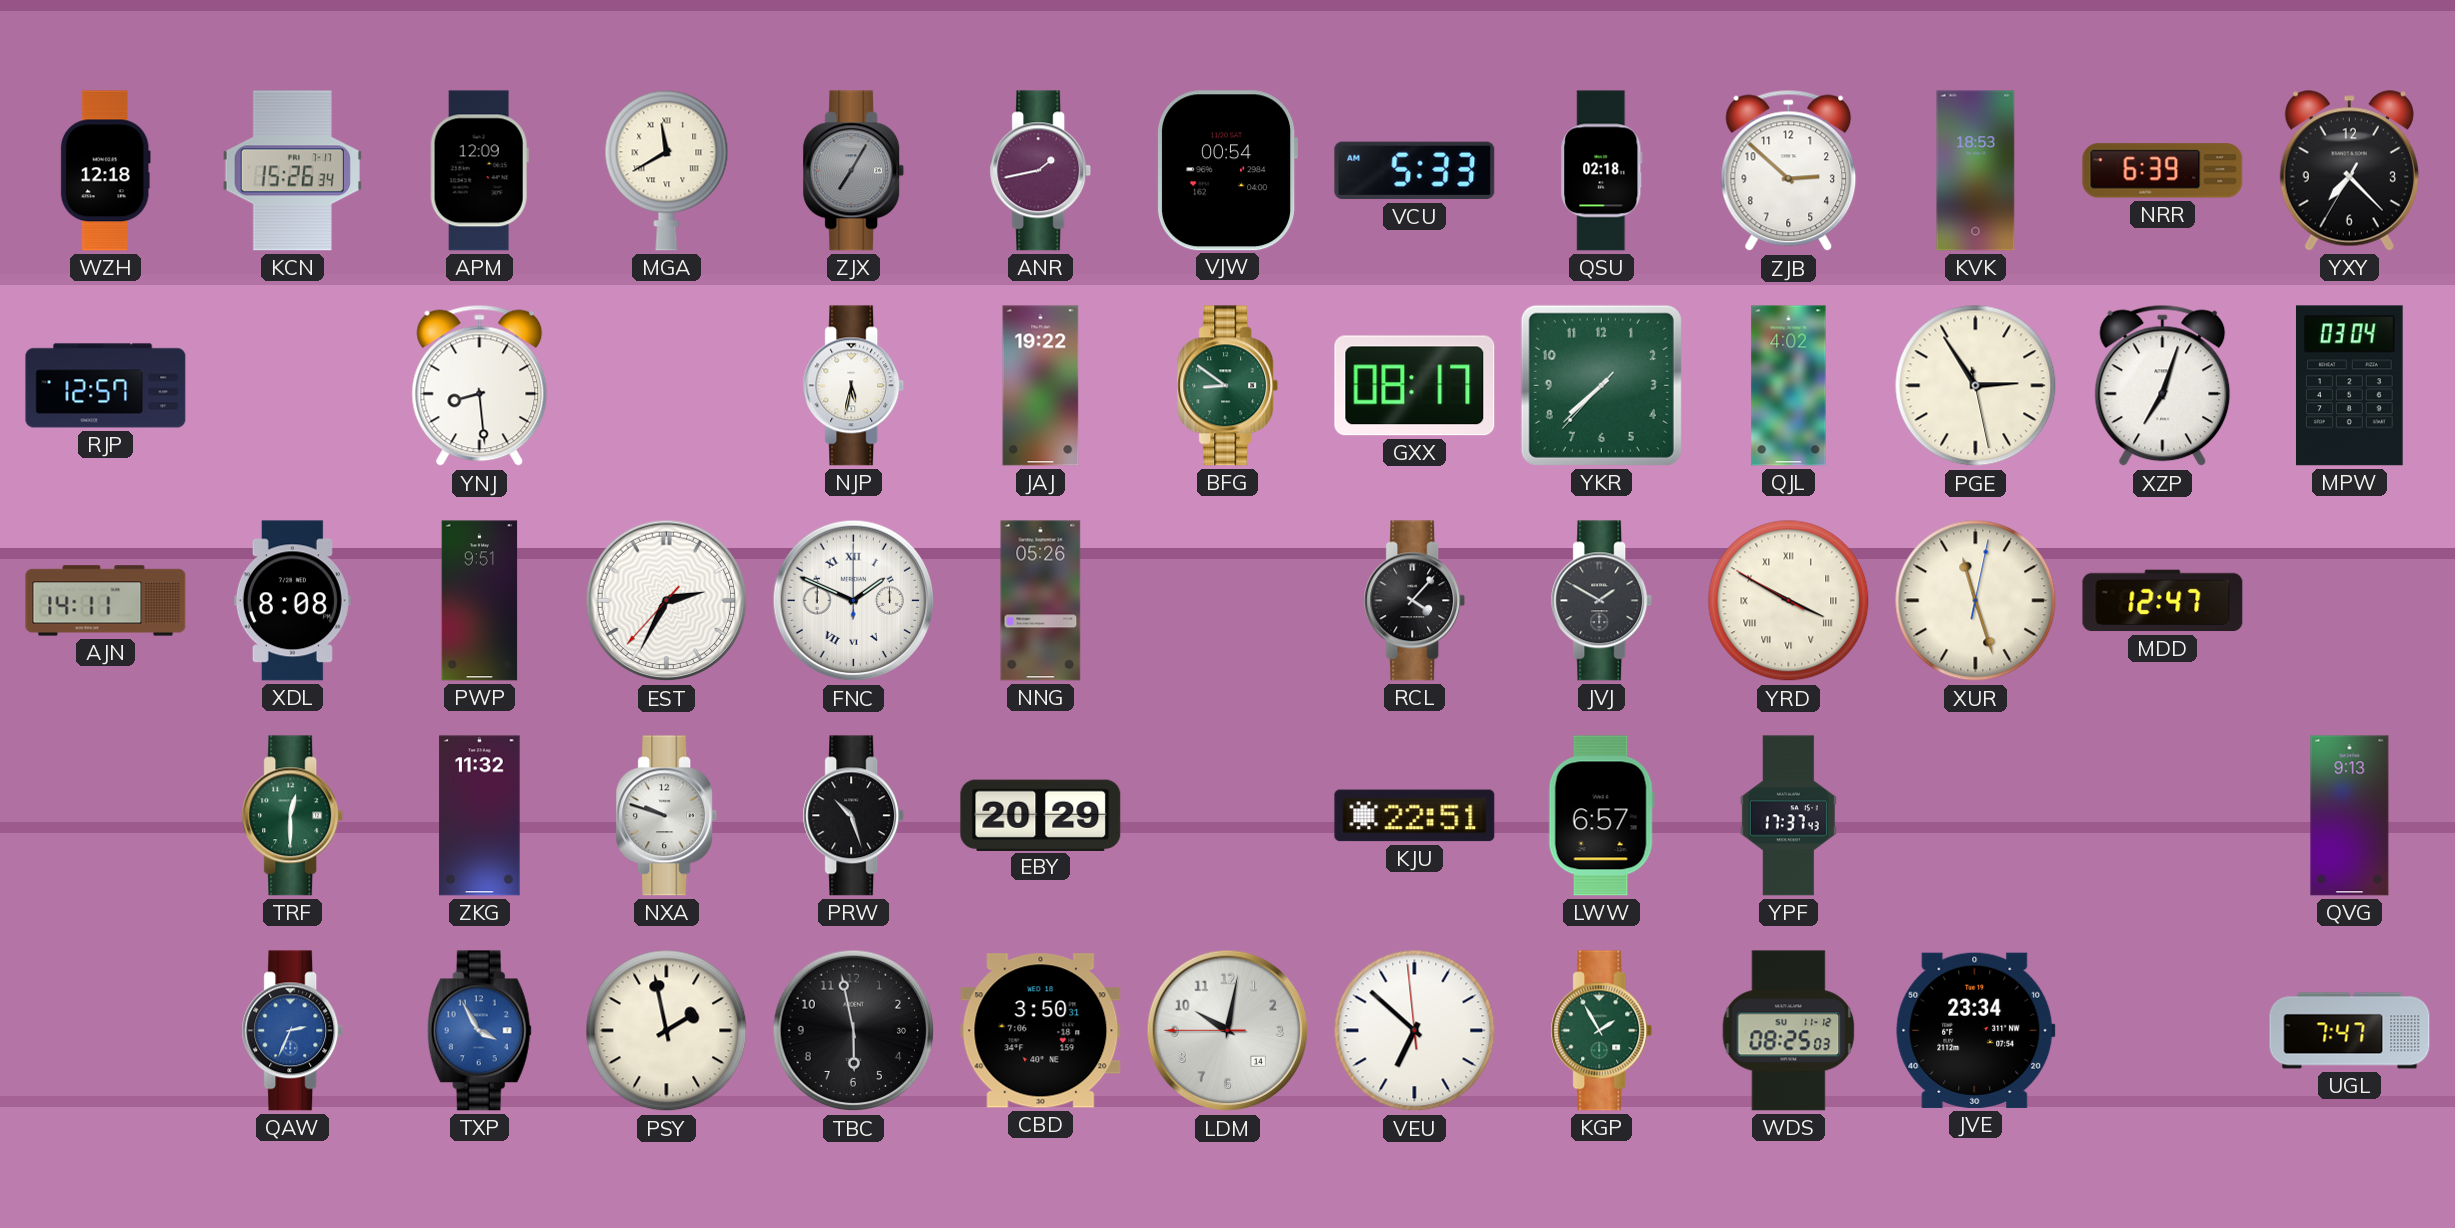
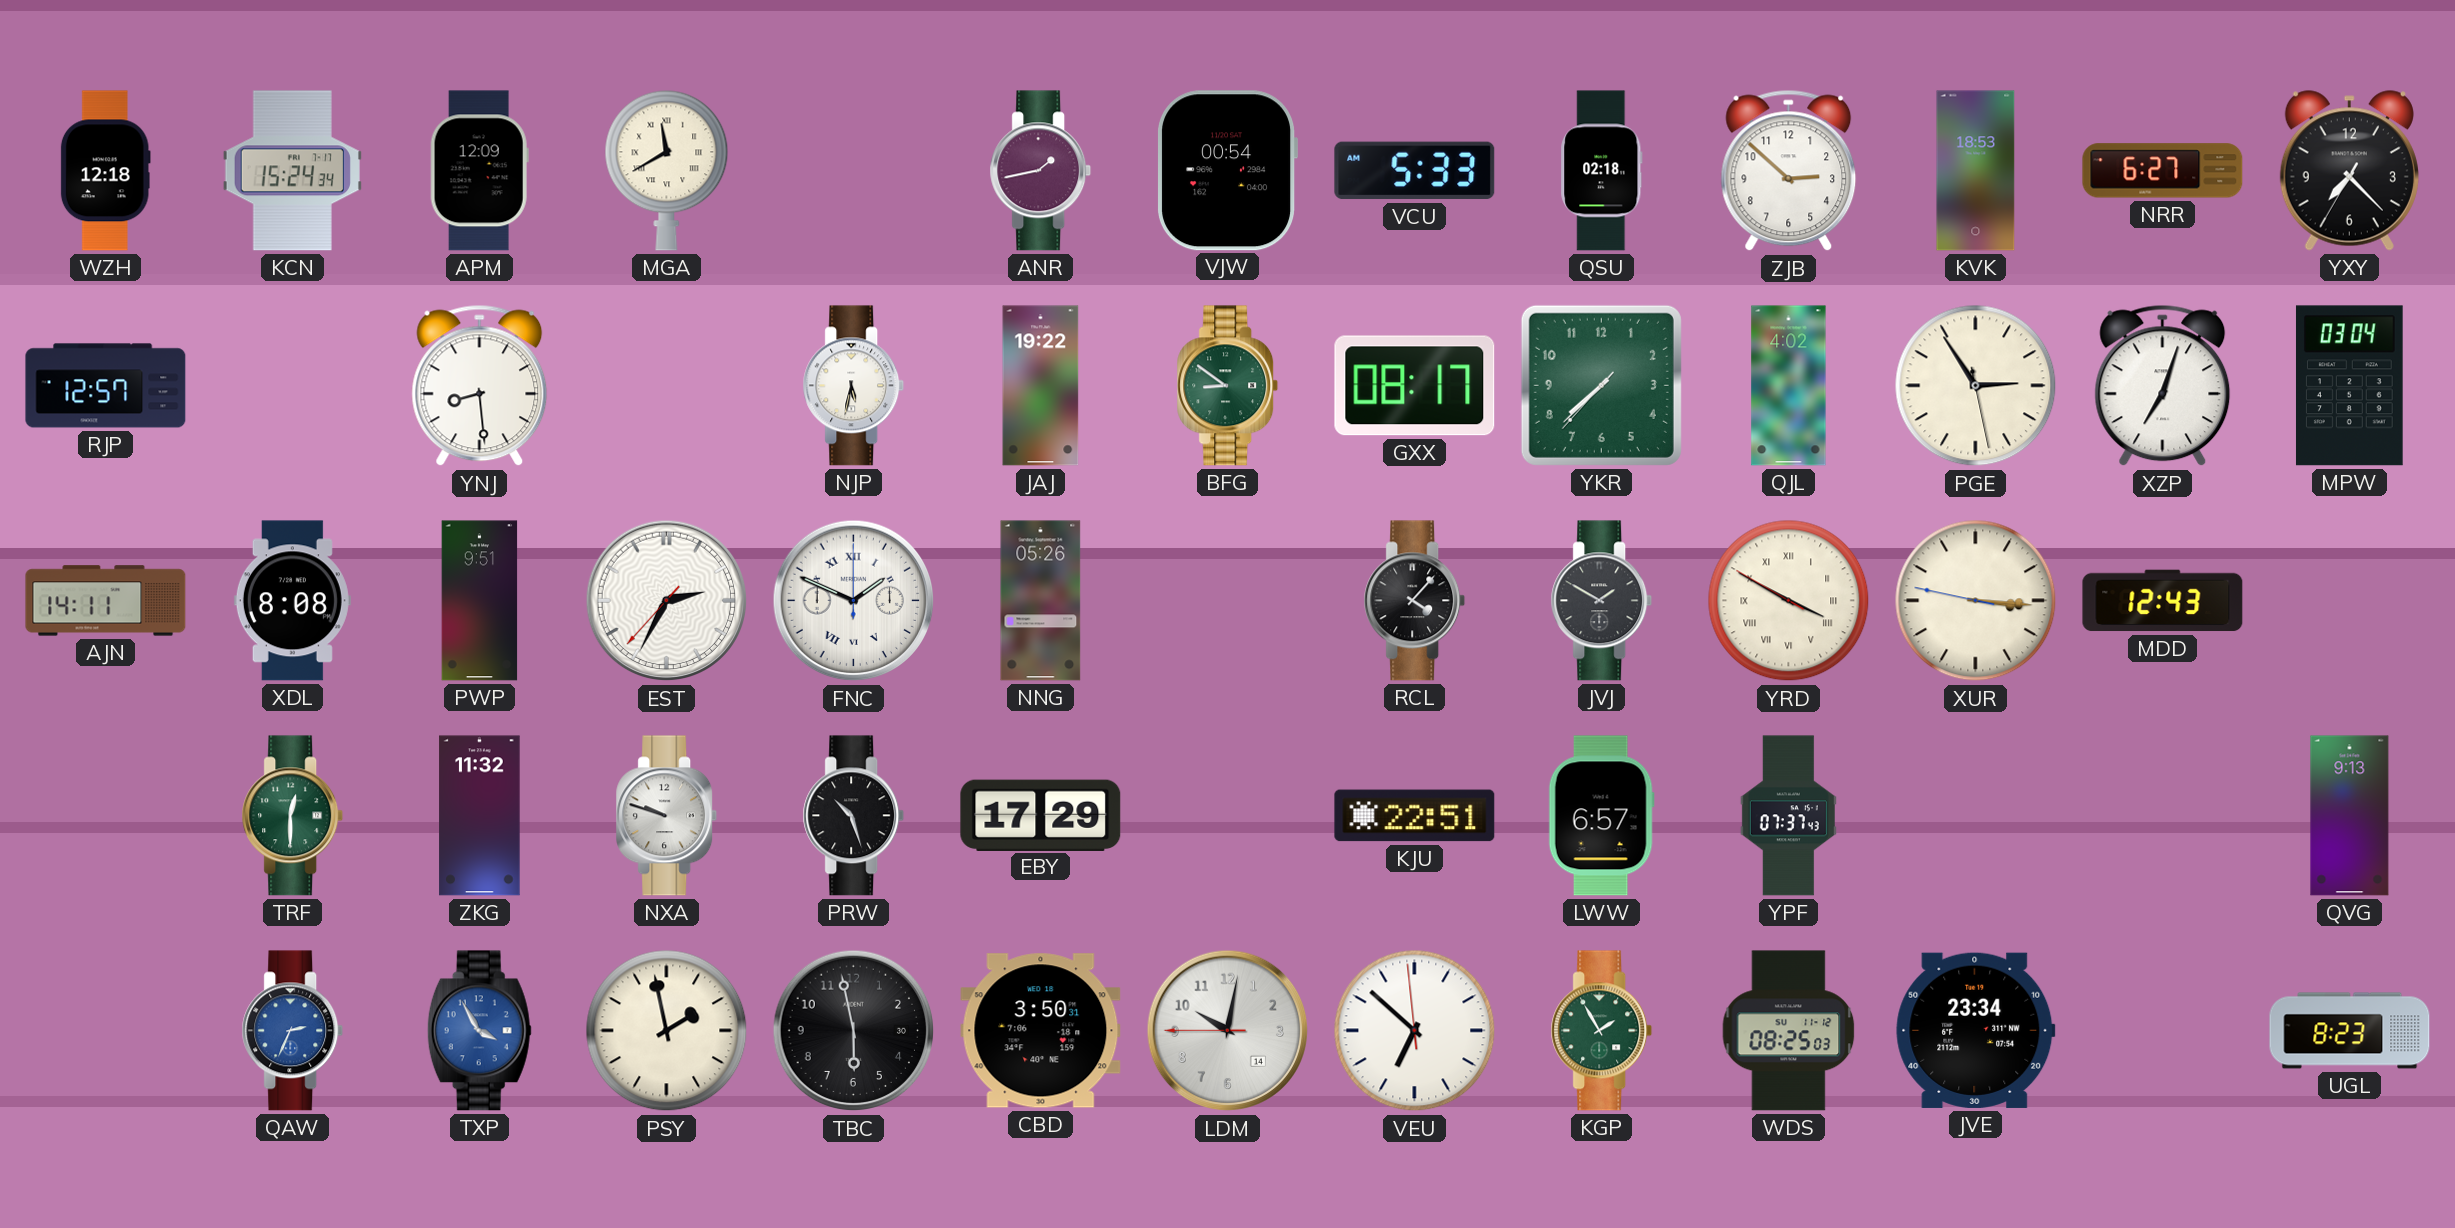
KCN: 15:26 -> 15:24 (292, 171)
ZJX: 7:05 -> none (854, 171)
NRR: 6:39 -> 6:27 (2163, 171)
XUR: 11:27 -> 3:15 (1976, 601)
MDD: 12:47 -> 12:43 (2163, 601)
EBY: 20:29 -> 17:29 (1041, 815)
YPF: 17:37 -> 07:37 (1788, 816)
UGL: 7:47 -> 8:23 (2350, 1031)
